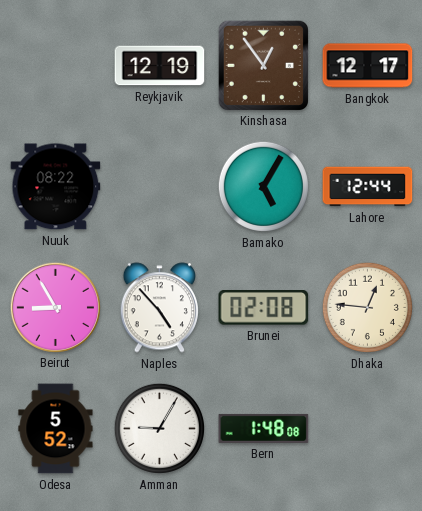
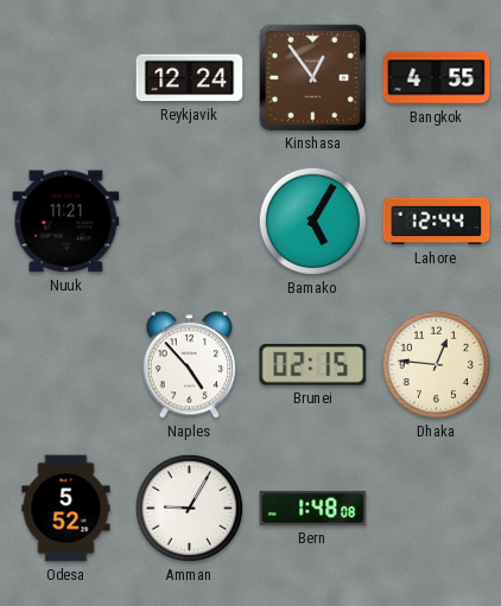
Reykjavik: 12:19 -> 12:24 (190, 78)
Bangkok: 12:17 -> 4:55 (437, 78)
Nuuk: 08:22 -> 11:21 (66, 222)
Beirut: 8:55 -> none (55, 307)
Brunei: 02:08 -> 02:15 (313, 365)
